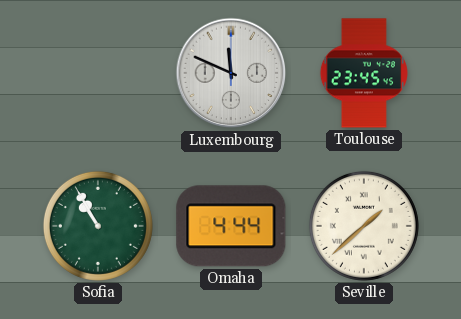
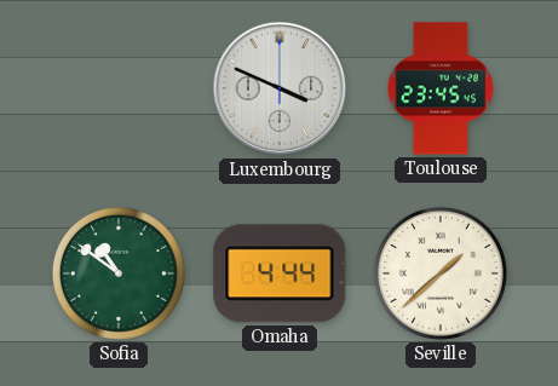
Luxembourg: 11:49 -> 3:49 (280, 88)
Sofia: 10:55 -> 10:51 (119, 273)
